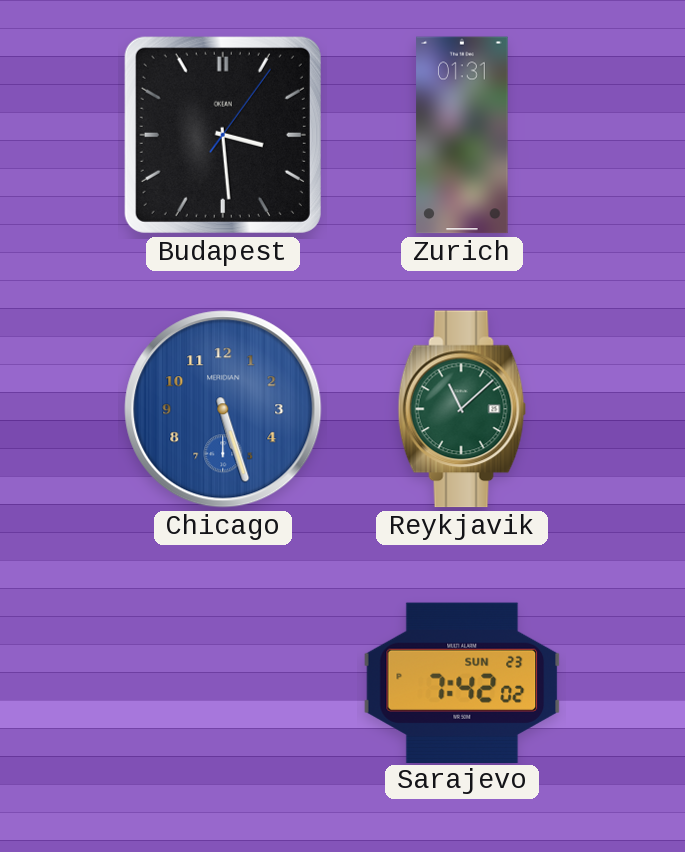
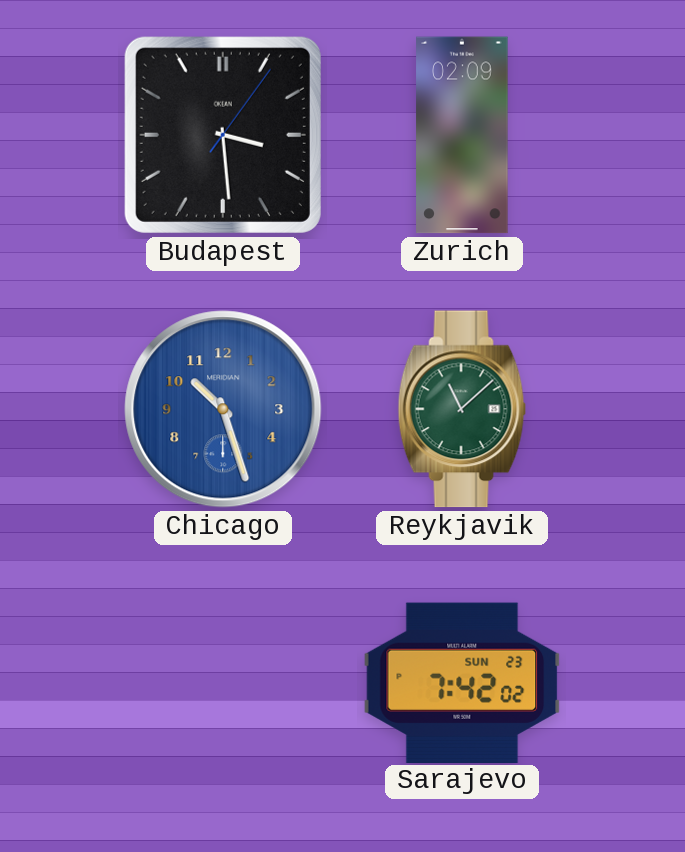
Zurich: 01:31 -> 02:09 (462, 135)
Chicago: 5:27 -> 10:27 (223, 409)
